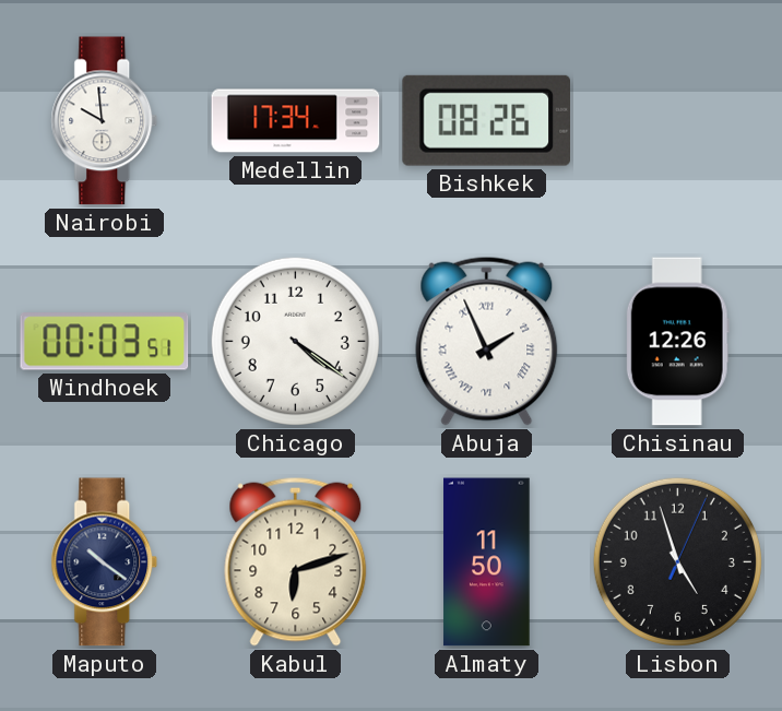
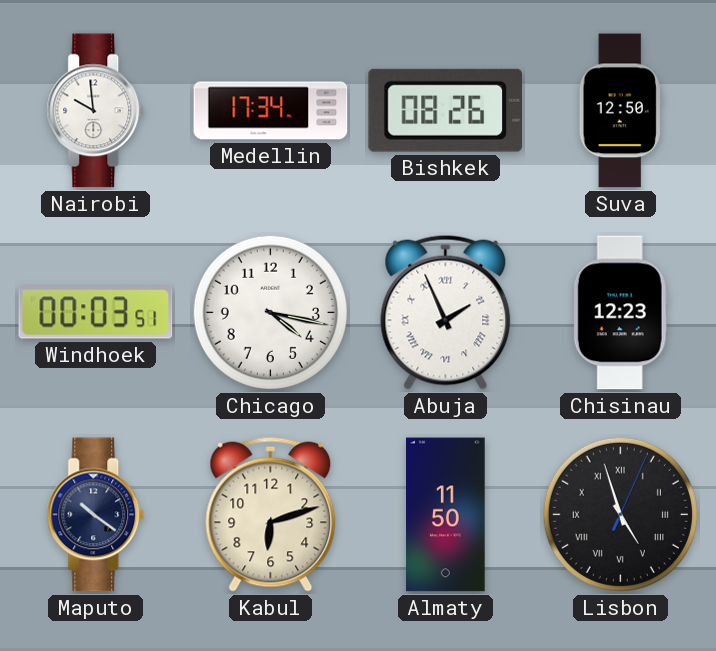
Suva: none -> 12:50 (620, 111)
Chicago: 4:21 -> 4:17 (270, 312)
Chisinau: 12:26 -> 12:23 (620, 313)
Lisbon numerals: Arabic -> Roman (620, 514)
